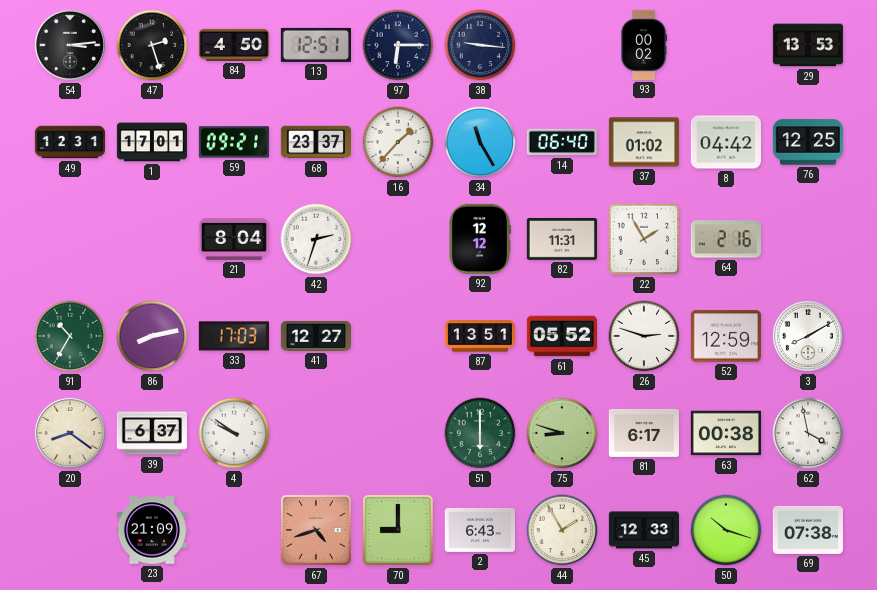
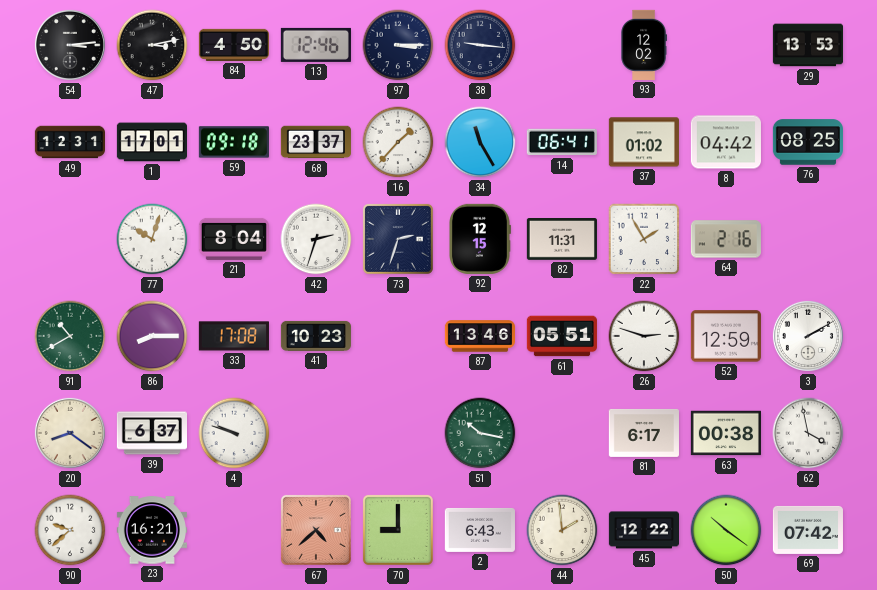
47: 2:27 -> 3:13 (152, 45)
13: 12:51 -> 12:46 (316, 45)
97: 6:15 -> 3:15 (398, 45)
93: 00:02 -> 12:02 (644, 45)
59: 09:21 -> 09:18 (234, 142)
14: 06:40 -> 06:41 (562, 142)
76: 12:25 -> 08:25 (807, 142)
77: none -> 10:03 (152, 239)
73: none -> 2:33 (398, 239)
92: 12:12 -> 12:15 (480, 239)
91: 10:35 -> 10:40 (70, 336)
86: 8:13 -> 8:15 (152, 336)
33: 17:03 -> 17:08 (234, 336)
41: 12:27 -> 10:23 (315, 336)
87: 13:51 -> 13:46 (479, 336)
61: 05:52 -> 05:51 (562, 336)
3: 8:10 -> 2:10 (808, 336)
4: 9:51 -> 9:48 (234, 433)
51: 6:00 -> 10:17 (480, 433)
75: 8:48 -> none (562, 433)
90: none -> 9:38 (70, 530)
23: 21:09 -> 16:21 (152, 530)
67: 4:42 -> 4:38 (316, 530)
44: 1:55 -> 1:59 (562, 530)
45: 12:33 -> 12:22 (643, 530)
50: 10:18 -> 10:21 (726, 530)
69: 07:38 -> 07:42 (807, 530)
